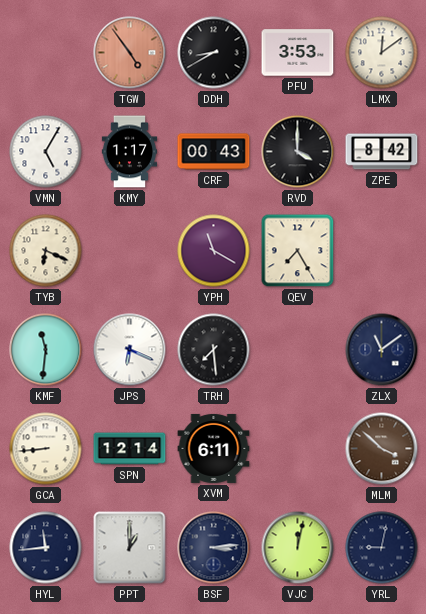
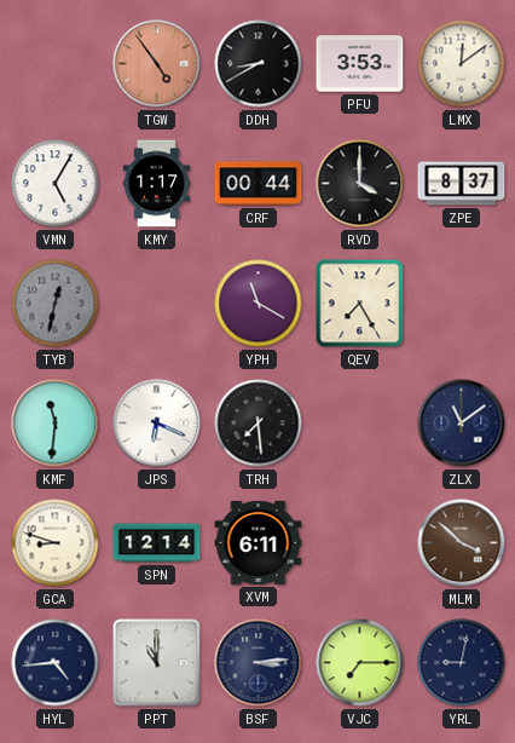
CRF: 00:43 -> 00:44 (259, 184)
ZPE: 8:42 -> 8:37 (462, 184)
TYB: 6:19 -> 12:32 (56, 304)
TYB dial: cream -> grey (56, 304)
GCA: 8:44 -> 8:48 (56, 543)
HYL: 11:44 -> 4:44 (56, 663)
PPT: 1:00 -> 11:00 (157, 663)
VJC: 12:02 -> 7:15 (360, 663)
